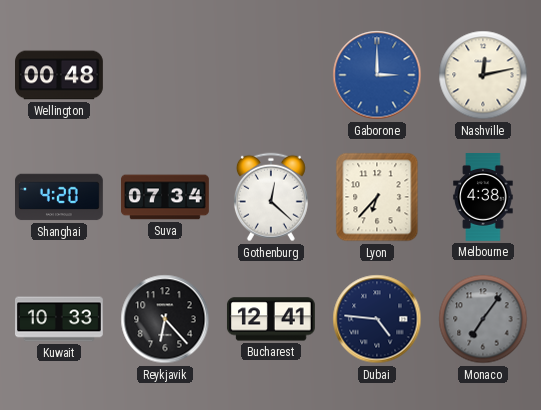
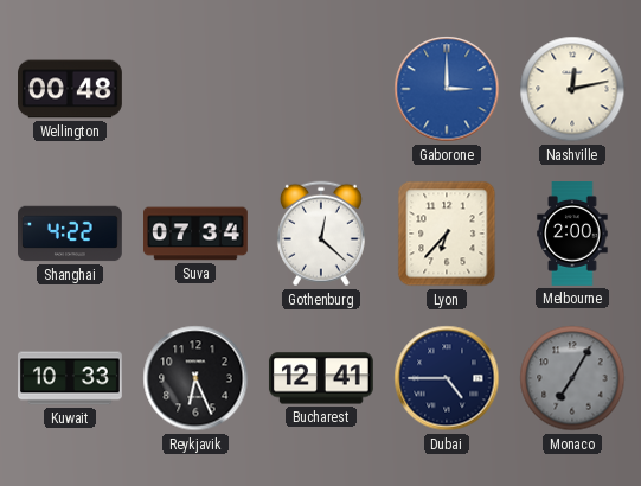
Shanghai: 4:20 -> 4:22 (71, 234)
Melbourne: 4:38 -> 2:00 (572, 235)
Reykjavik: 6:23 -> 6:26 (195, 378)
Dubai: 4:46 -> 4:45 (447, 378)
Monaco: 7:06 -> 7:05 (572, 378)
